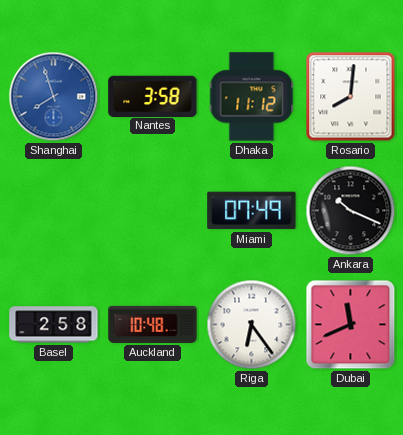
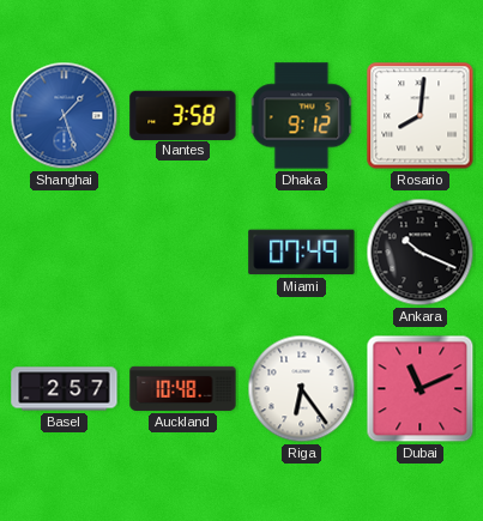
Shanghai: 7:57 -> 1:27 (65, 116)
Dhaka: 11:12 -> 9:12 (302, 116)
Basel: 2:58 -> 2:57 (65, 389)
Dubai: 11:41 -> 11:11 (421, 389)
